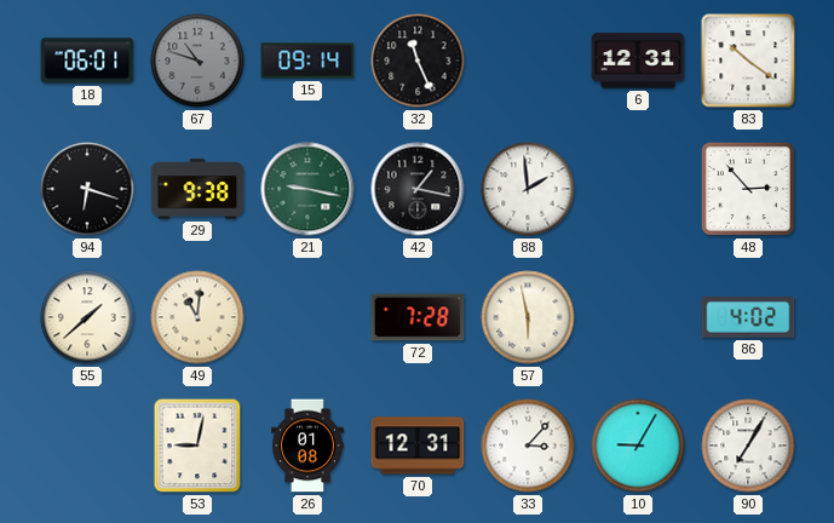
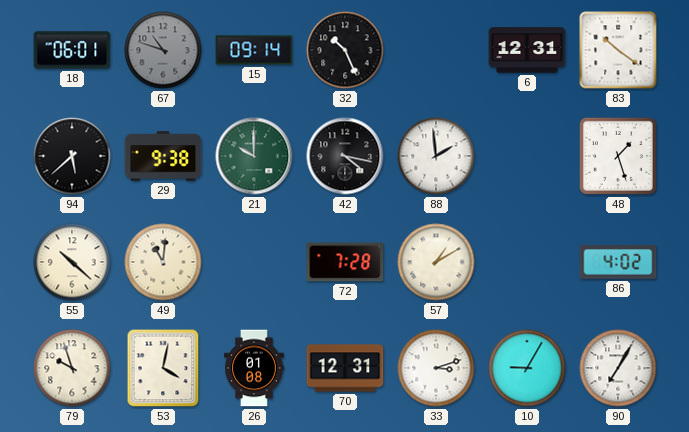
32: 11:26 -> 10:26 (345, 50)
94: 6:18 -> 5:38 (72, 156)
21: 9:17 -> 10:00 (254, 156)
42: 1:17 -> 4:17 (345, 156)
48: 2:53 -> 1:27 (618, 156)
55: 1:38 -> 10:22 (72, 262)
57: 5:58 -> 1:10 (436, 262)
79: none -> 9:57 (72, 368)
53: 9:02 -> 4:02 (163, 368)
33: 3:07 -> 3:12 (436, 368)
